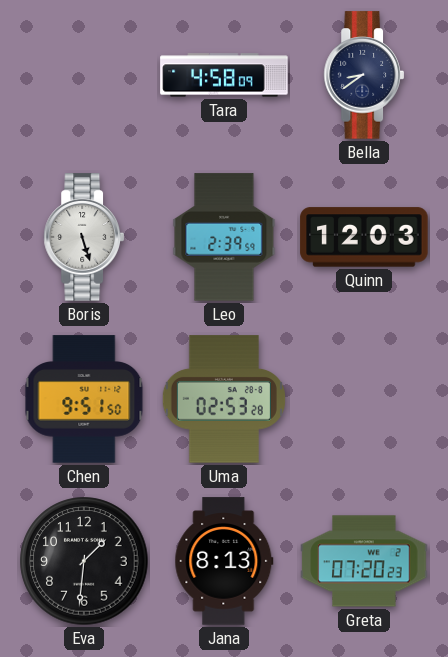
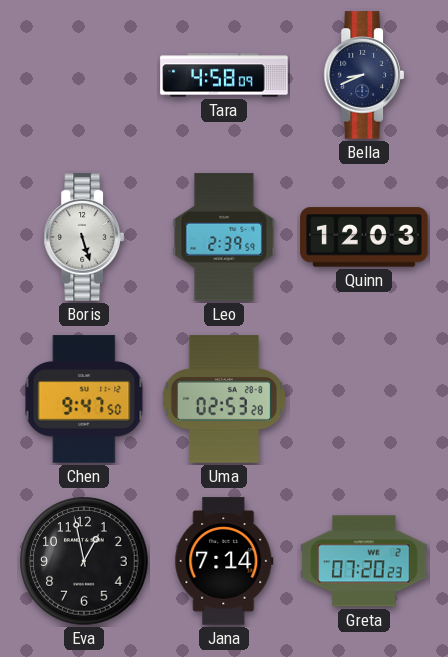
Bella: 8:39 -> 8:41 (363, 75)
Chen: 9:51 -> 9:47 (84, 399)
Eva: 1:31 -> 12:58 (84, 561)
Jana: 8:13 -> 7:14 (224, 561)
